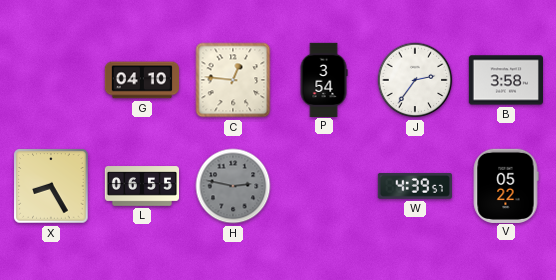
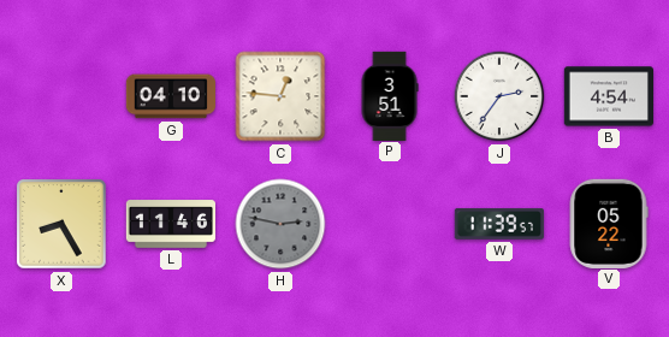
P: 3:54 -> 3:51 (390, 95)
B: 3:58 -> 4:54 (608, 96)
L: 06:55 -> 11:46 (171, 224)
W: 4:39 -> 11:39 (499, 224)
